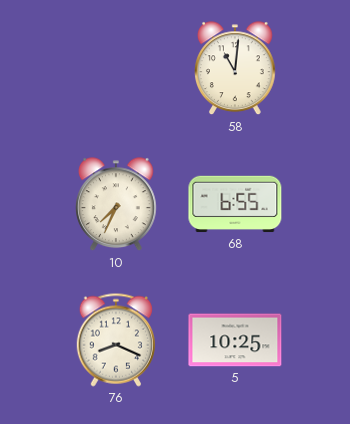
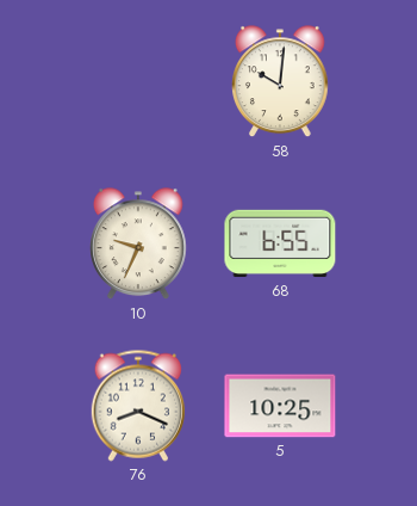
58: 11:01 -> 10:01 (281, 82)
10: 7:34 -> 9:34 (139, 245)
